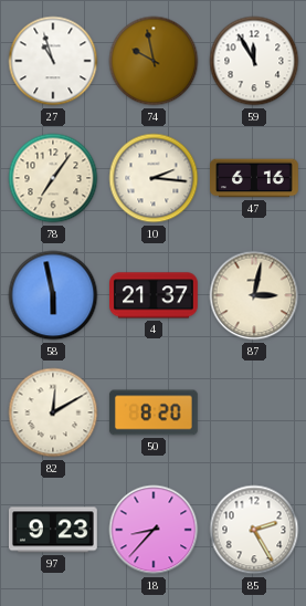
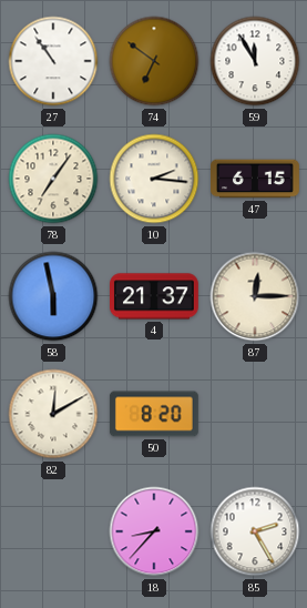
27: 10:57 -> 10:54 (53, 61)
74: 9:58 -> 6:51 (154, 61)
47: 6:16 -> 6:15 (256, 179)
87: 3:02 -> 12:15 (255, 296)
97: 9:23 -> none (53, 530)
